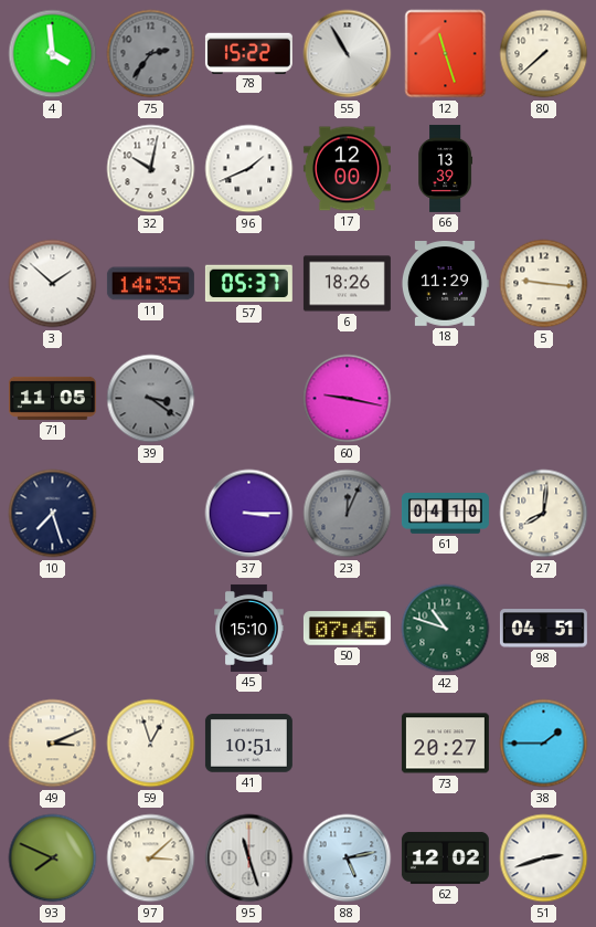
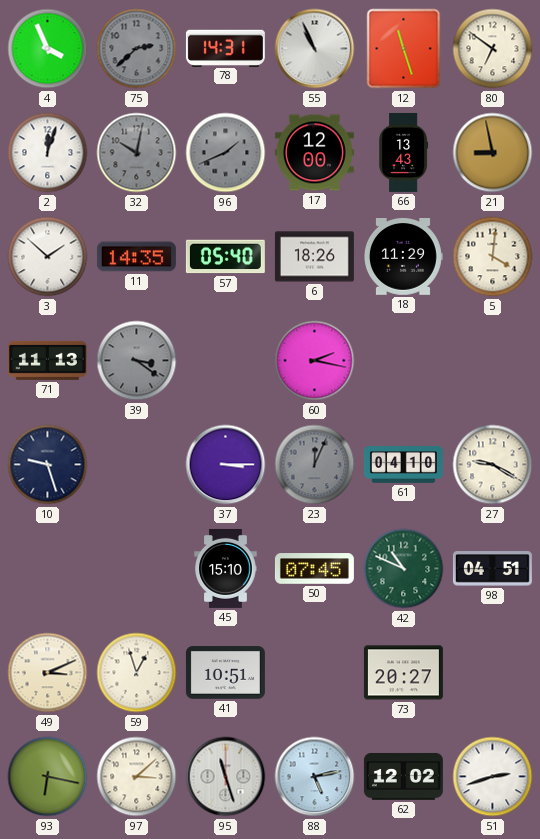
4: 3:59 -> 3:56 (48, 49)
75: 2:36 -> 2:38 (137, 49)
78: 15:22 -> 14:31 (225, 48)
55: 10:55 -> 10:56 (315, 49)
80: 7:38 -> 6:51 (493, 49)
2: none -> 12:03 (48, 153)
32 dial: white -> grey (137, 153)
96 dial: white -> grey (226, 153)
66: 13:39 -> 13:43 (404, 152)
21: none -> 8:58 (493, 153)
57: 05:37 -> 05:40 (225, 257)
5: 9:16 -> 4:01 (493, 257)
71: 11:05 -> 11:13 (47, 360)
60: 9:17 -> 2:17 (315, 361)
10: 7:27 -> 9:27 (48, 465)
27: 8:01 -> 9:20 (493, 465)
42: 10:48 -> 10:49 (404, 569)
38: 1:45 -> none (544, 744)
93: 7:49 -> 6:17 (48, 777)
